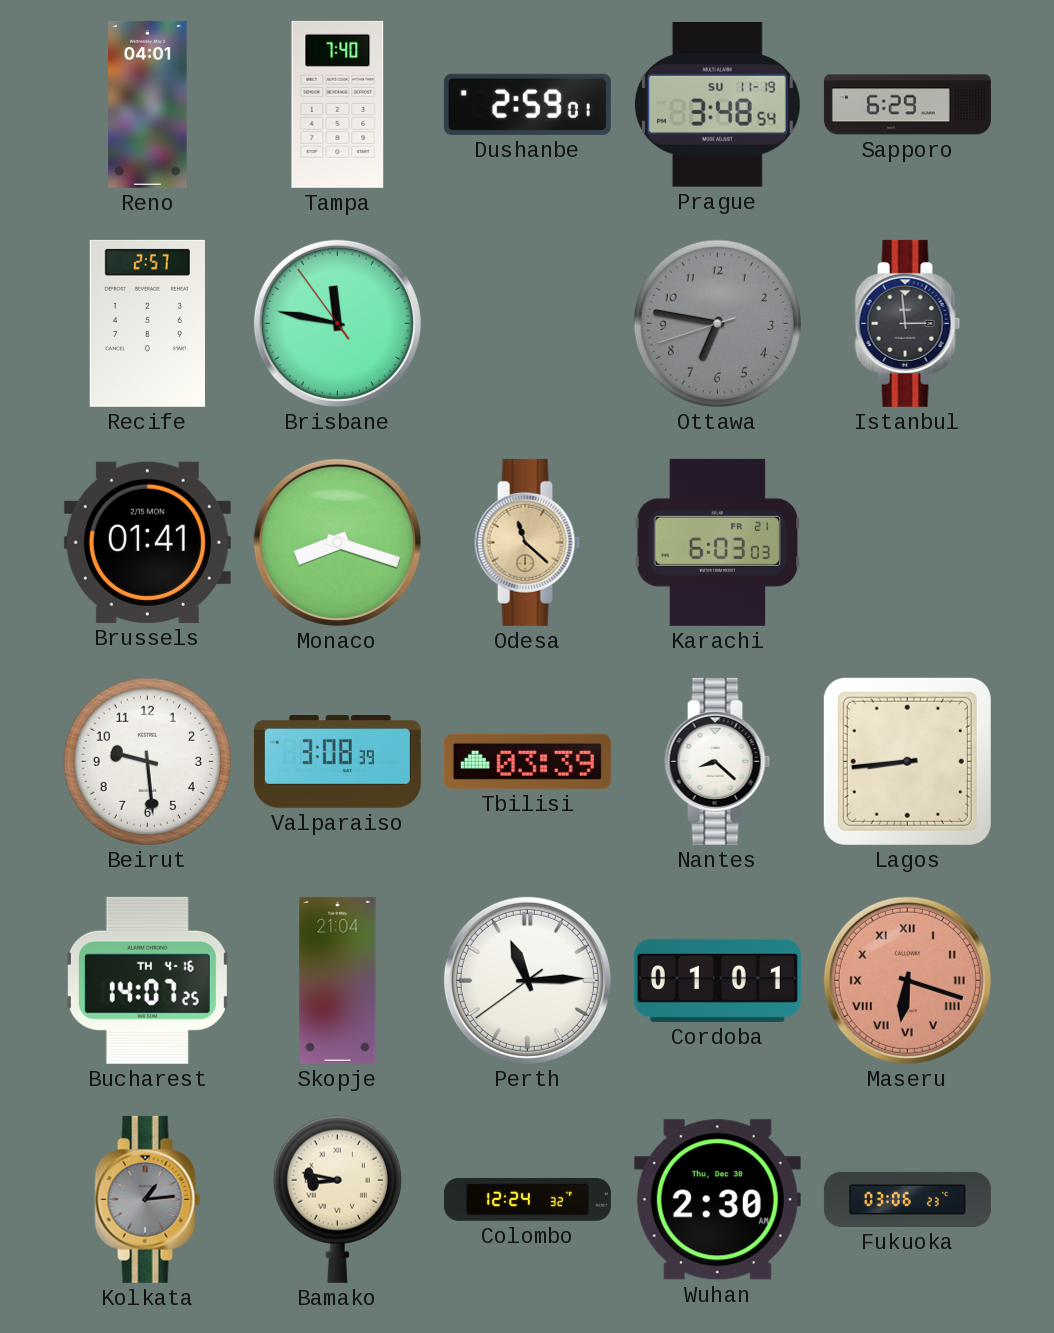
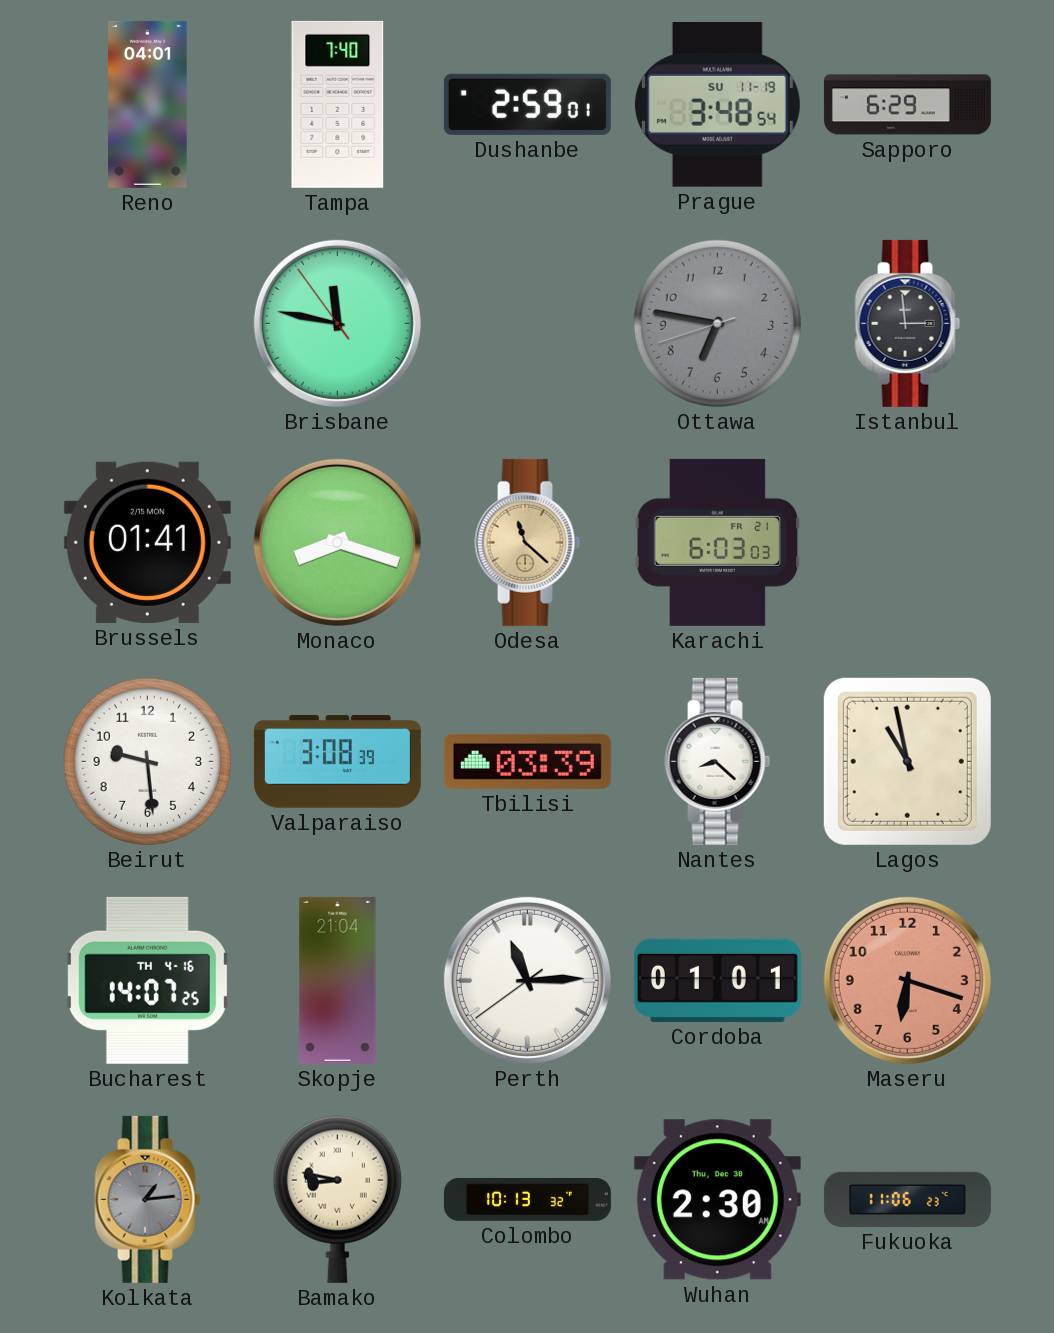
Recife: 2:57 -> none (147, 323)
Lagos: 8:44 -> 10:58 (907, 761)
Maseru numerals: Roman -> Arabic (907, 980)
Colombo: 12:24 -> 10:13 (527, 1199)
Fukuoka: 03:06 -> 11:06 (907, 1199)
